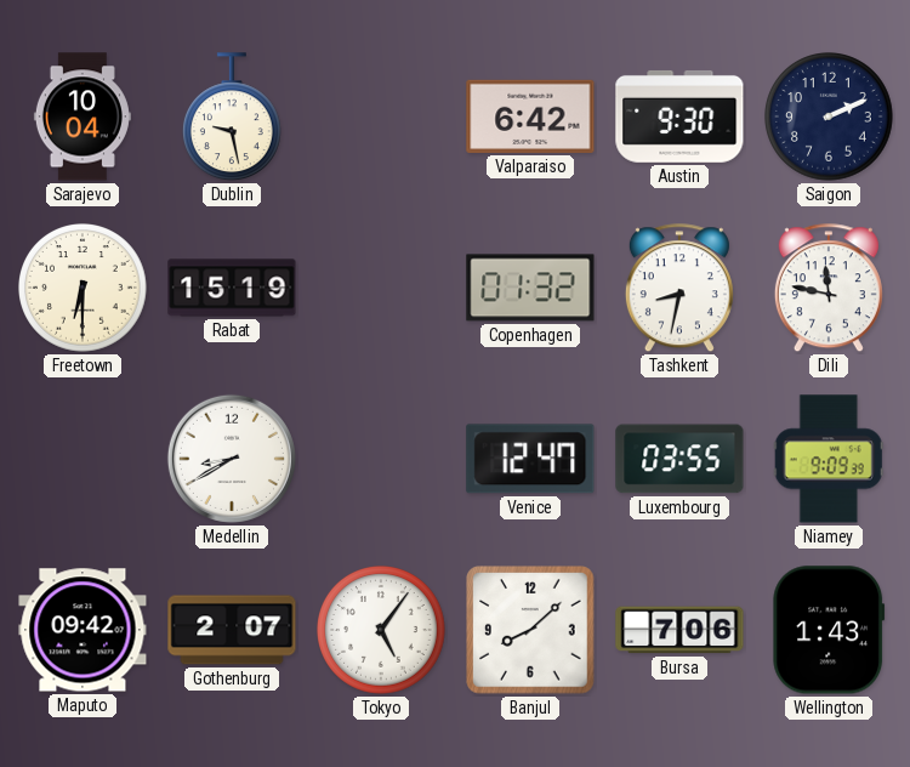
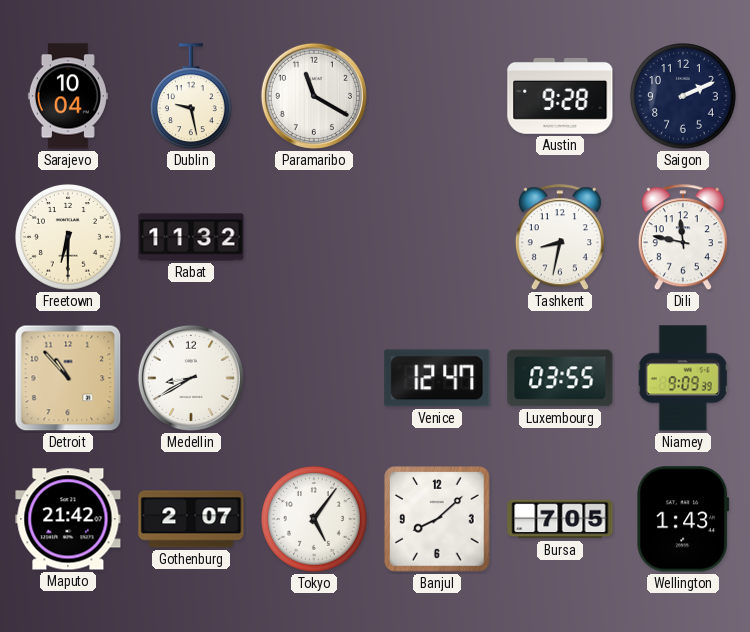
Paramaribo: none -> 11:20 (314, 96)
Valparaiso: 6:42 -> none (530, 117)
Austin: 9:30 -> 9:28 (560, 96)
Rabat: 15:19 -> 11:32 (191, 237)
Copenhagen: 01:32 -> none (530, 288)
Detroit: none -> 10:53 (68, 378)
Maputo: 09:42 -> 21:42 (68, 519)
Bursa: 7:06 -> 7:05 (560, 519)
